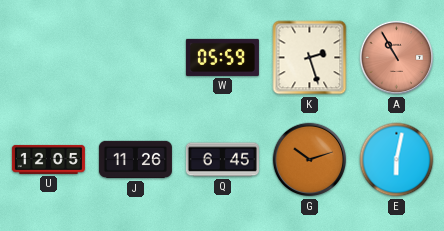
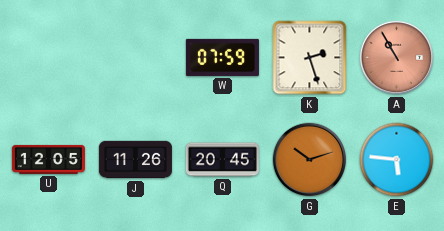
W: 05:59 -> 07:59 (222, 57)
Q: 6:45 -> 20:45 (222, 160)
E: 6:02 -> 5:46 (397, 160)
